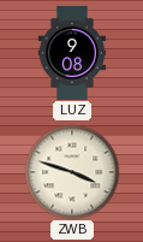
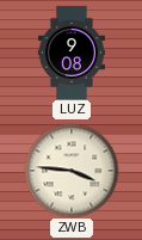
ZWB: 3:48 -> 3:46 (72, 171)
